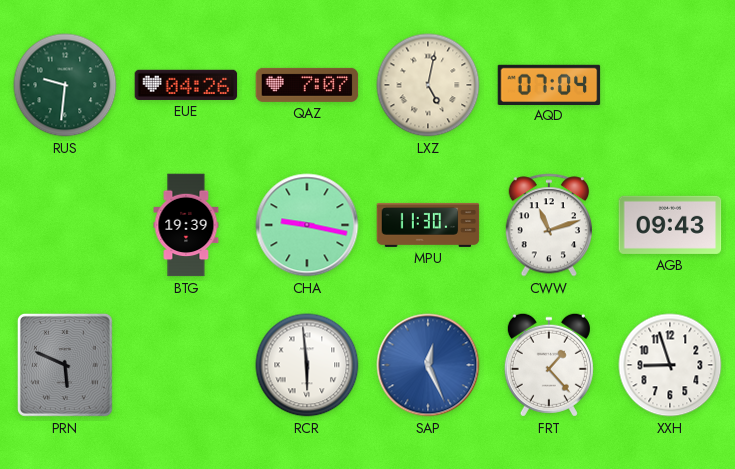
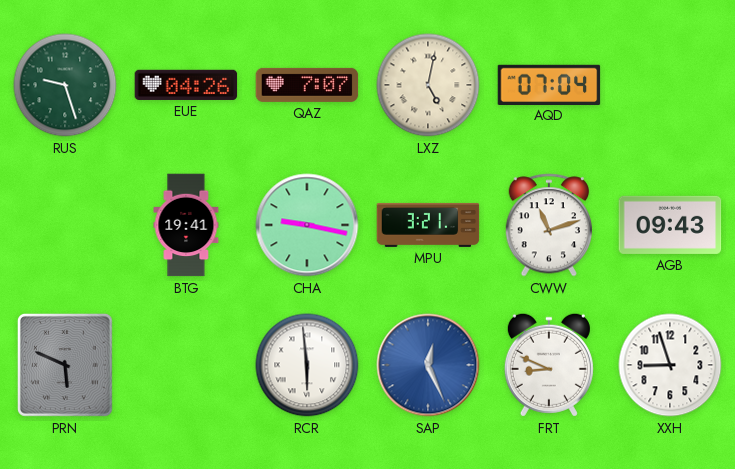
RUS: 9:31 -> 9:27 (65, 85)
BTG: 19:39 -> 19:41 (186, 225)
MPU: 11:30 -> 3:21 (428, 225)
FRT: 1:23 -> 8:49 (549, 365)
